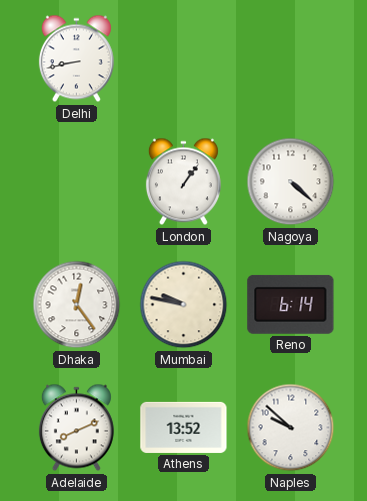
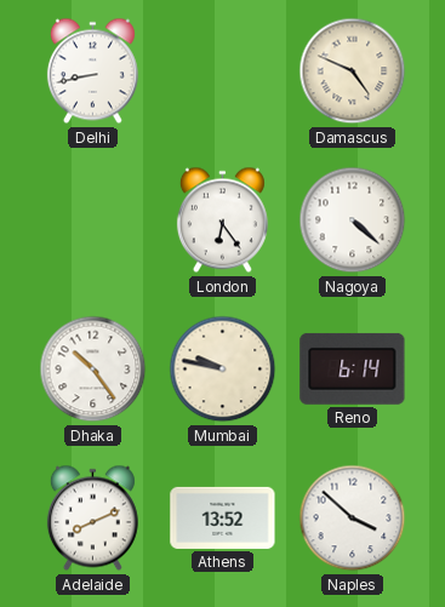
Damascus: none -> 4:49 (353, 71)
London: 1:06 -> 6:24 (222, 221)
Dhaka: 12:24 -> 10:24 (93, 370)
Naples: 9:52 -> 3:52 (353, 519)
